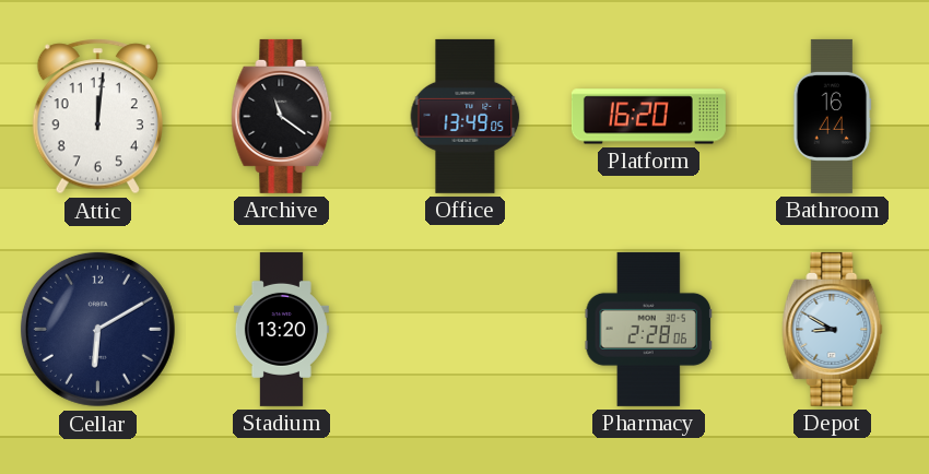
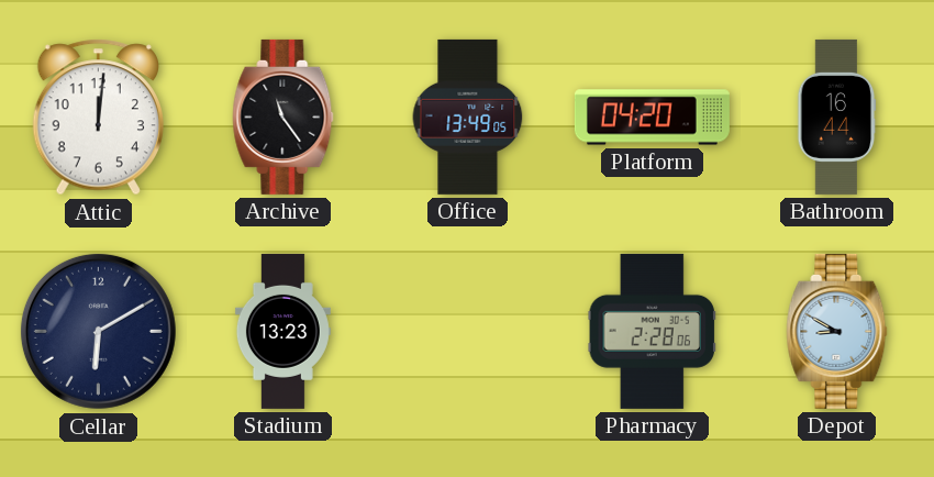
Archive: 11:21 -> 11:24 (283, 117)
Platform: 16:20 -> 04:20 (652, 118)
Stadium: 13:20 -> 13:23 (282, 331)
